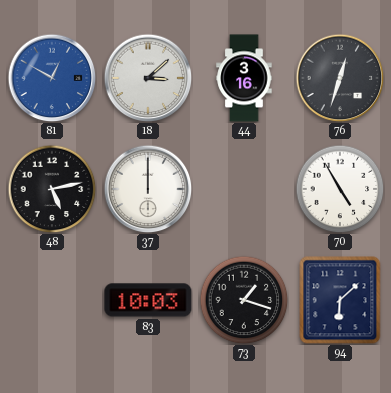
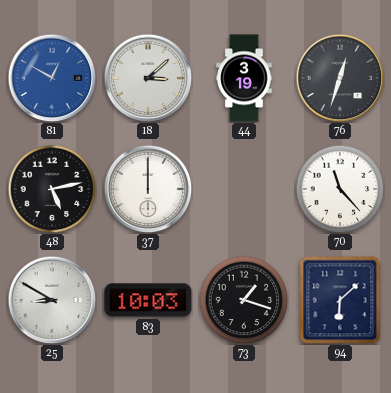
44: 3:16 -> 3:19 (244, 78)
70: 4:55 -> 11:23 (340, 189)
25: none -> 8:50 (52, 300)
